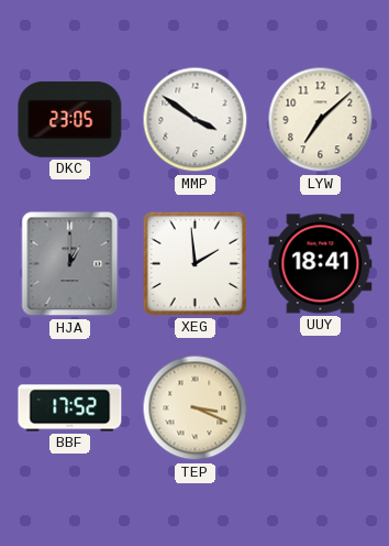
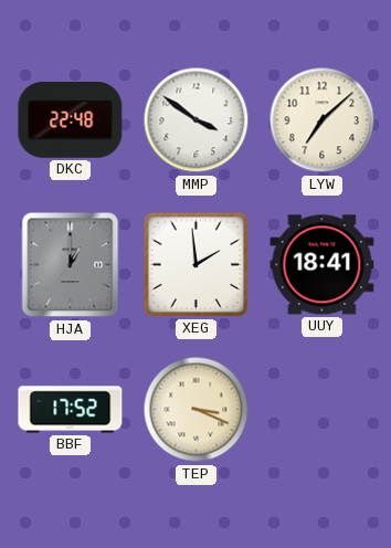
DKC: 23:05 -> 22:48 (71, 119)
